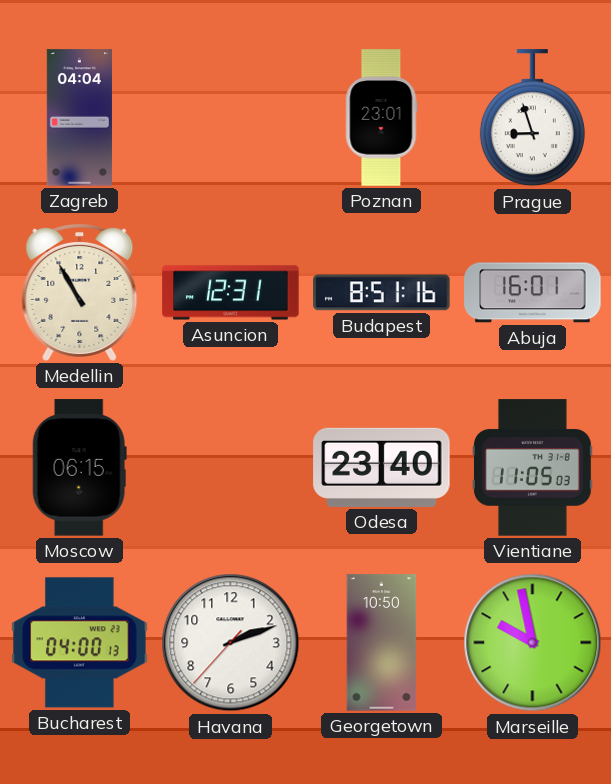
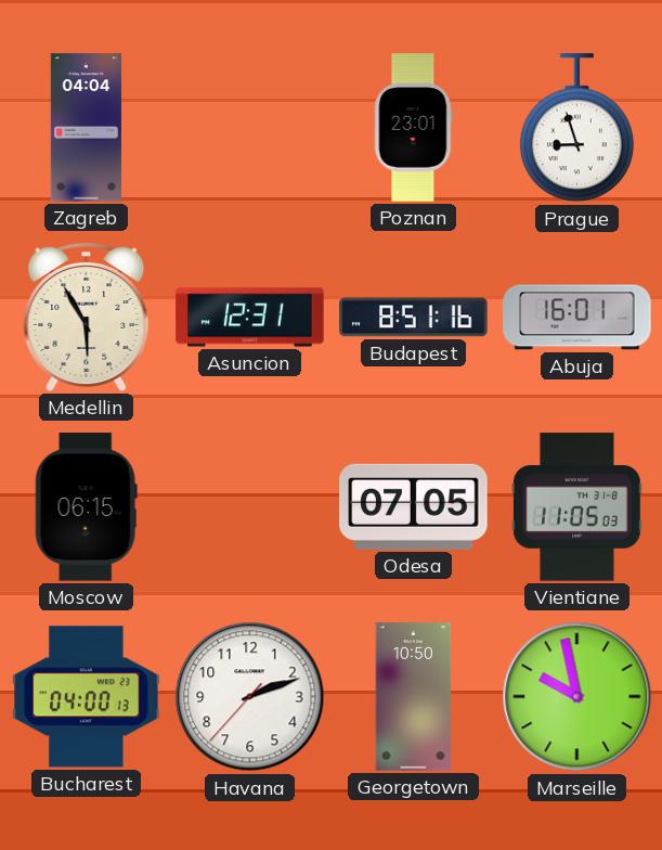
Medellin: 10:55 -> 5:55 (87, 317)
Odesa: 23:40 -> 07:05 (414, 506)
